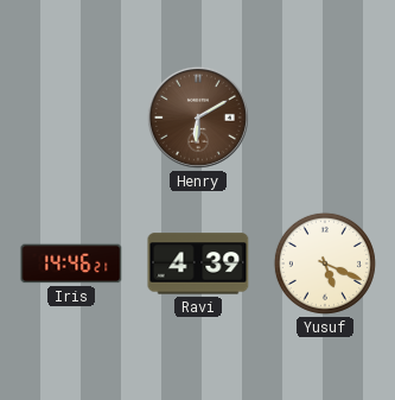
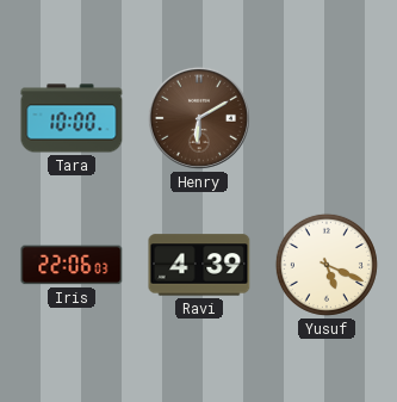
Tara: none -> 10:00 (72, 118)
Iris: 14:46 -> 22:06 (72, 265)
